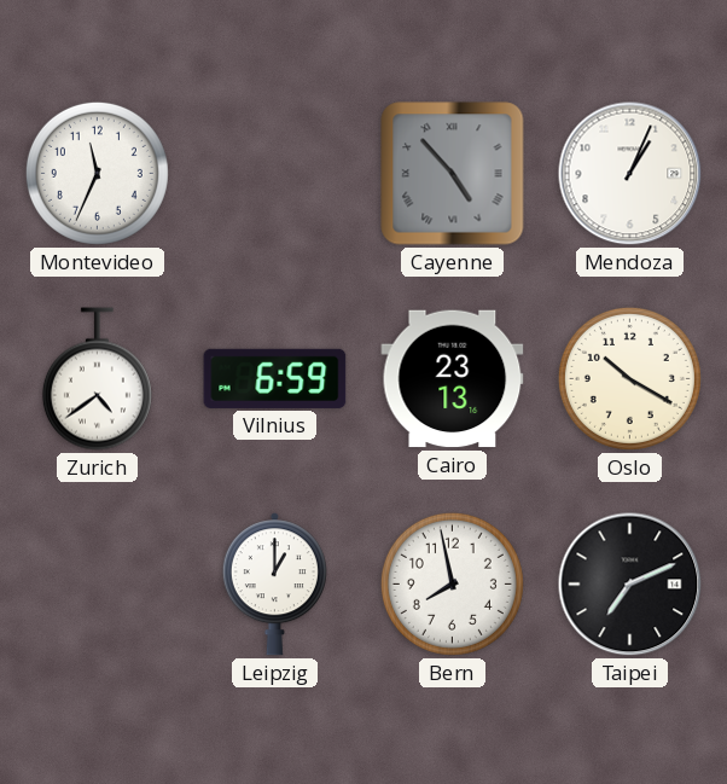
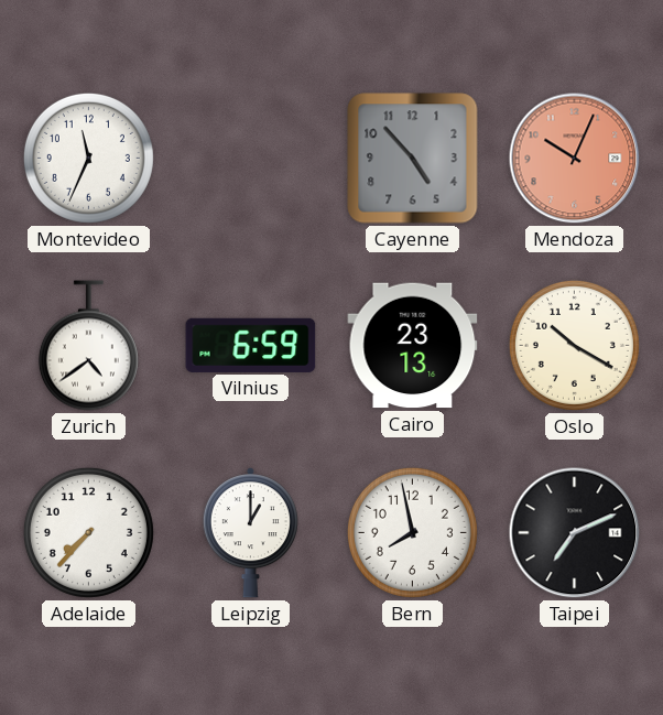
Cayenne numerals: Roman -> Arabic (413, 159)
Mendoza: 1:04 -> 10:04 (575, 159)
Mendoza dial: white -> salmon (575, 159)
Adelaide: none -> 7:37 (88, 532)
